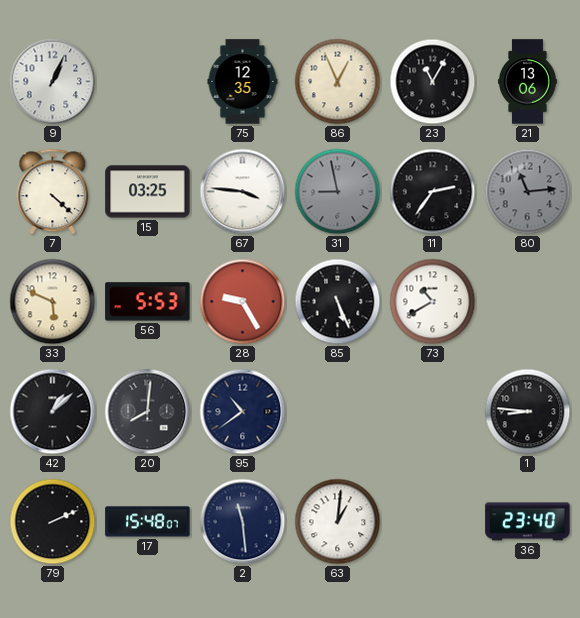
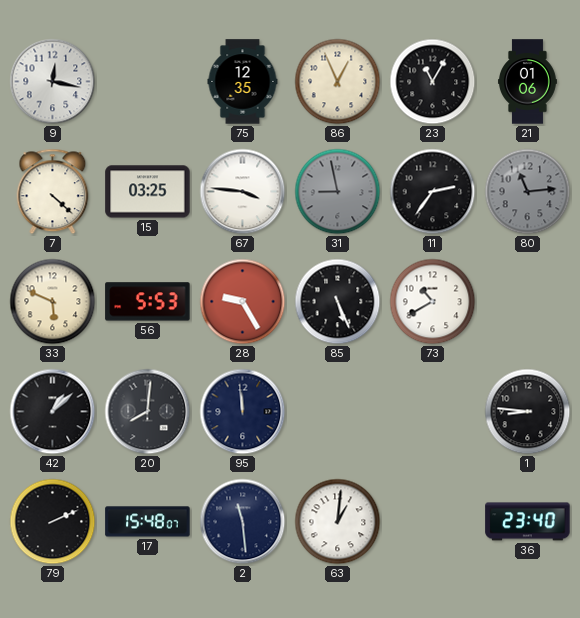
9: 1:04 -> 12:17 (53, 82)
21: 13:06 -> 01:06 (527, 82)
95: 10:39 -> 11:59 (243, 412)
